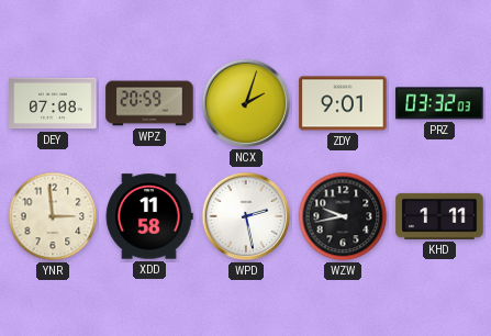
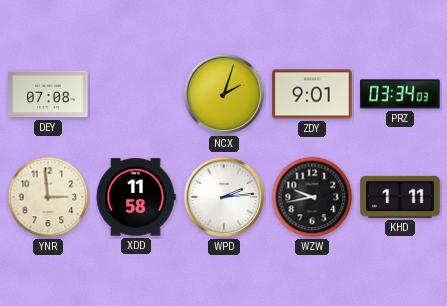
WPZ: 20:59 -> none (149, 103)
PRZ: 03:32 -> 03:34 (400, 94)
WPD: 2:28 -> 2:14 (224, 197)
